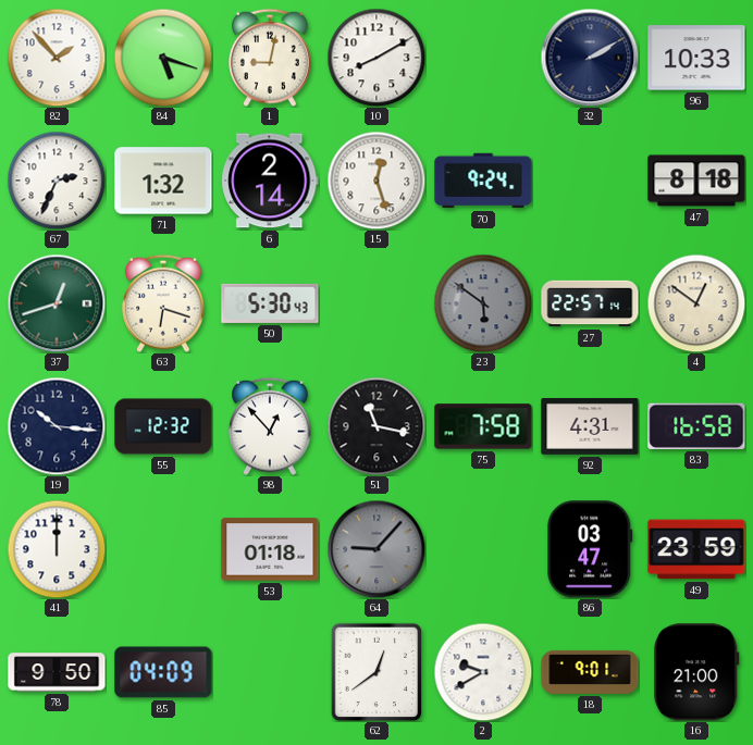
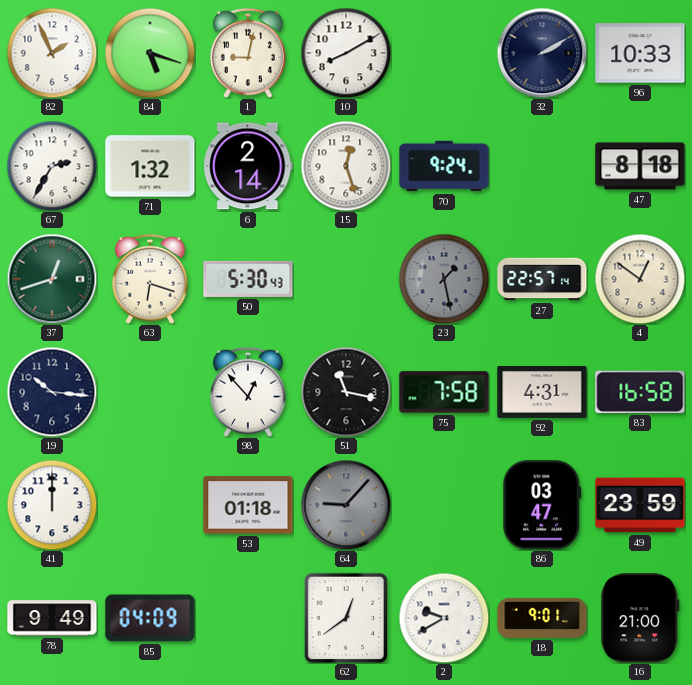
82: 1:53 -> 1:56 (52, 53)
67: 2:34 -> 2:35 (52, 166)
23: 5:51 -> 1:28 (444, 279)
55: 12:32 -> none (163, 426)
78: 9:50 -> 9:49 (52, 618)
